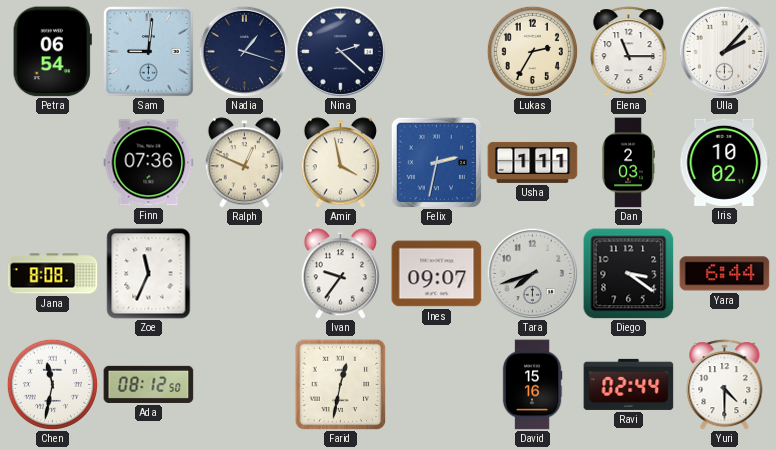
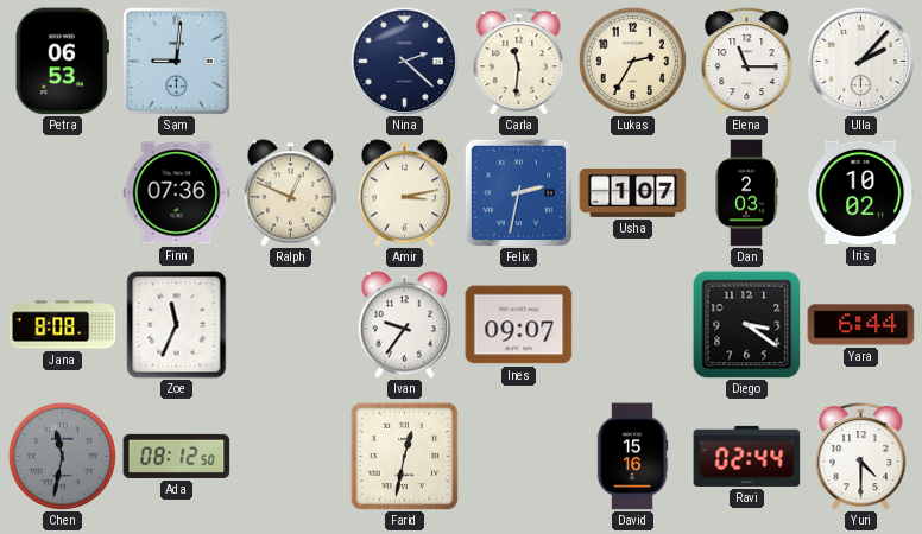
Petra: 06:54 -> 06:53 (62, 62)
Nadia: 1:18 -> none (244, 51)
Carla: none -> 11:31 (519, 62)
Amir: 3:58 -> 3:13 (404, 193)
Usha: 1:11 -> 1:07 (633, 192)
Tara: 7:42 -> none (532, 273)
Chen dial: white -> grey (62, 456)
